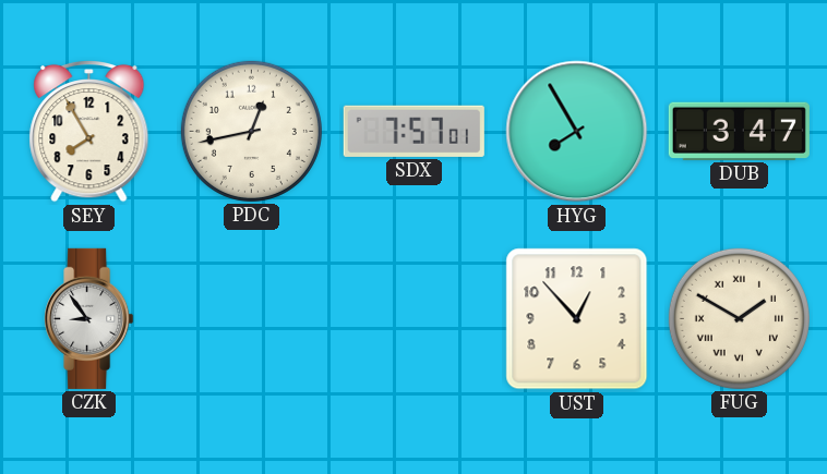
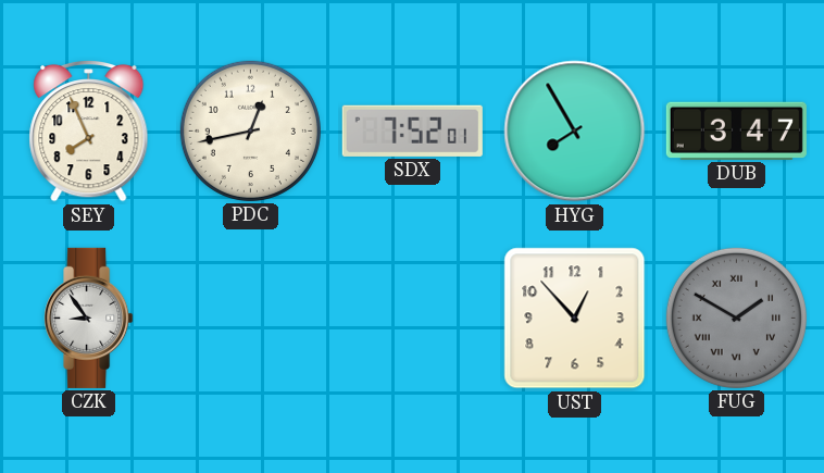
SEY: 7:55 -> 7:56 (89, 130)
SDX: 7:57 -> 7:52 (412, 130)
FUG dial: cream -> grey (736, 318)
